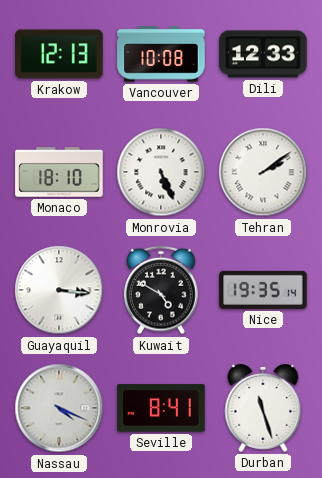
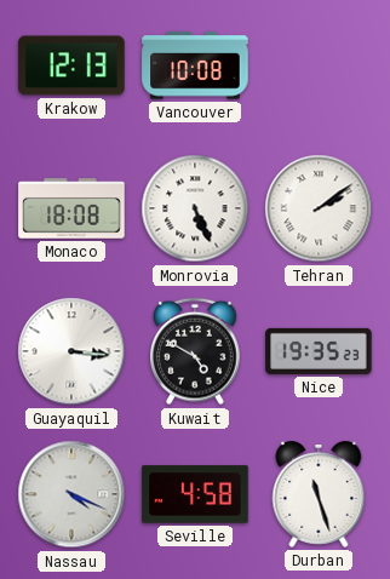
Dili: 12:33 -> none (263, 54)
Monaco: 18:10 -> 18:08 (71, 208)
Nice: 19:35:14 -> 19:35:23 (319, 351)
Seville: 8:41 -> 4:58 (195, 494)
